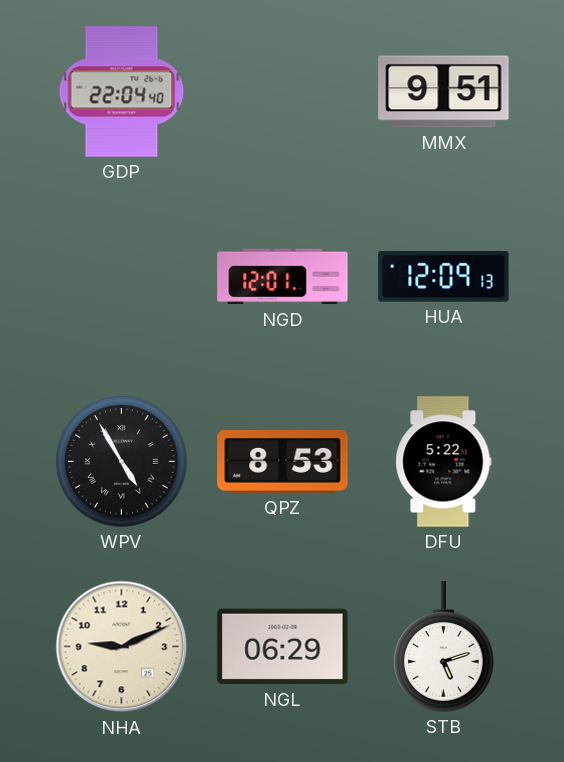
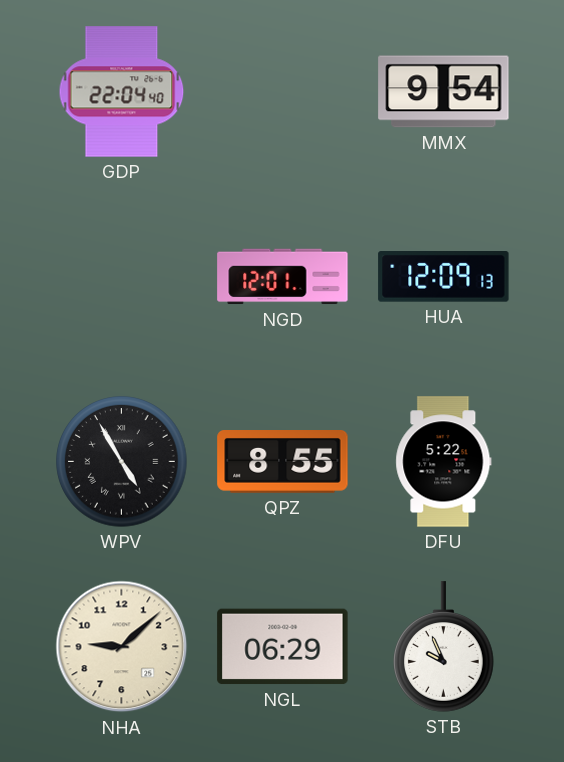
MMX: 9:51 -> 9:54 (444, 92)
QPZ: 8:53 -> 8:55 (283, 462)
NHA: 9:11 -> 9:08 (122, 647)
STB: 5:12 -> 9:56 (444, 647)
